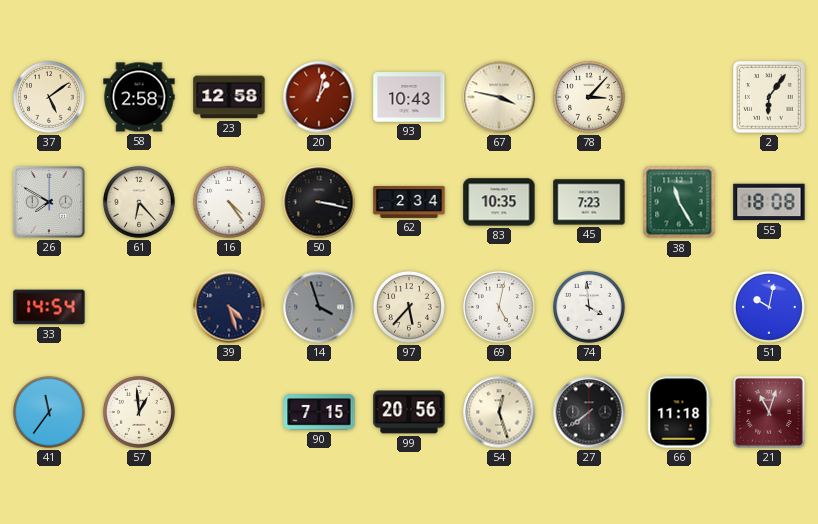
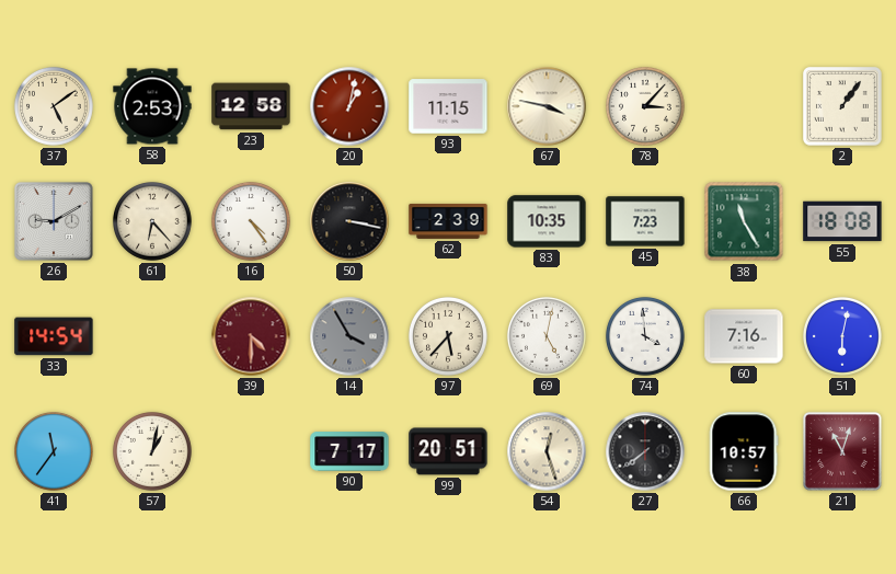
58: 2:58 -> 2:53 (152, 106)
93: 10:43 -> 11:15 (448, 106)
2: 6:06 -> 1:06 (843, 107)
26: 7:50 -> 9:10 (54, 221)
62: 2:34 -> 2:39 (448, 221)
39: 4:27 -> 4:30 (251, 336)
39 dial: navy -> burgundy (251, 336)
14: 3:57 -> 3:55 (349, 336)
60: none -> 7:16 (744, 336)
51: 10:02 -> 6:02 (842, 336)
57: 12:59 -> 1:02 (152, 451)
90: 7:15 -> 7:17 (349, 451)
99: 20:56 -> 20:51 (448, 451)
66: 11:18 -> 10:57 (744, 451)
